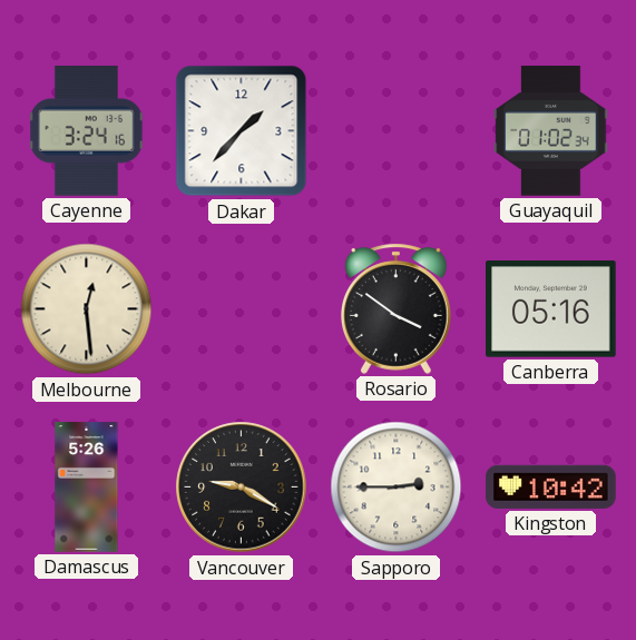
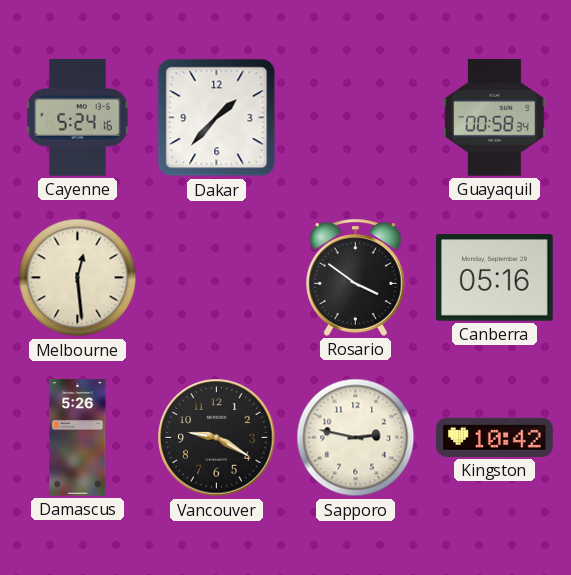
Cayenne: 3:24 -> 5:24 (78, 118)
Guayaquil: 01:02 -> 00:58 (495, 118)
Sapporo: 2:45 -> 2:47 (356, 438)
